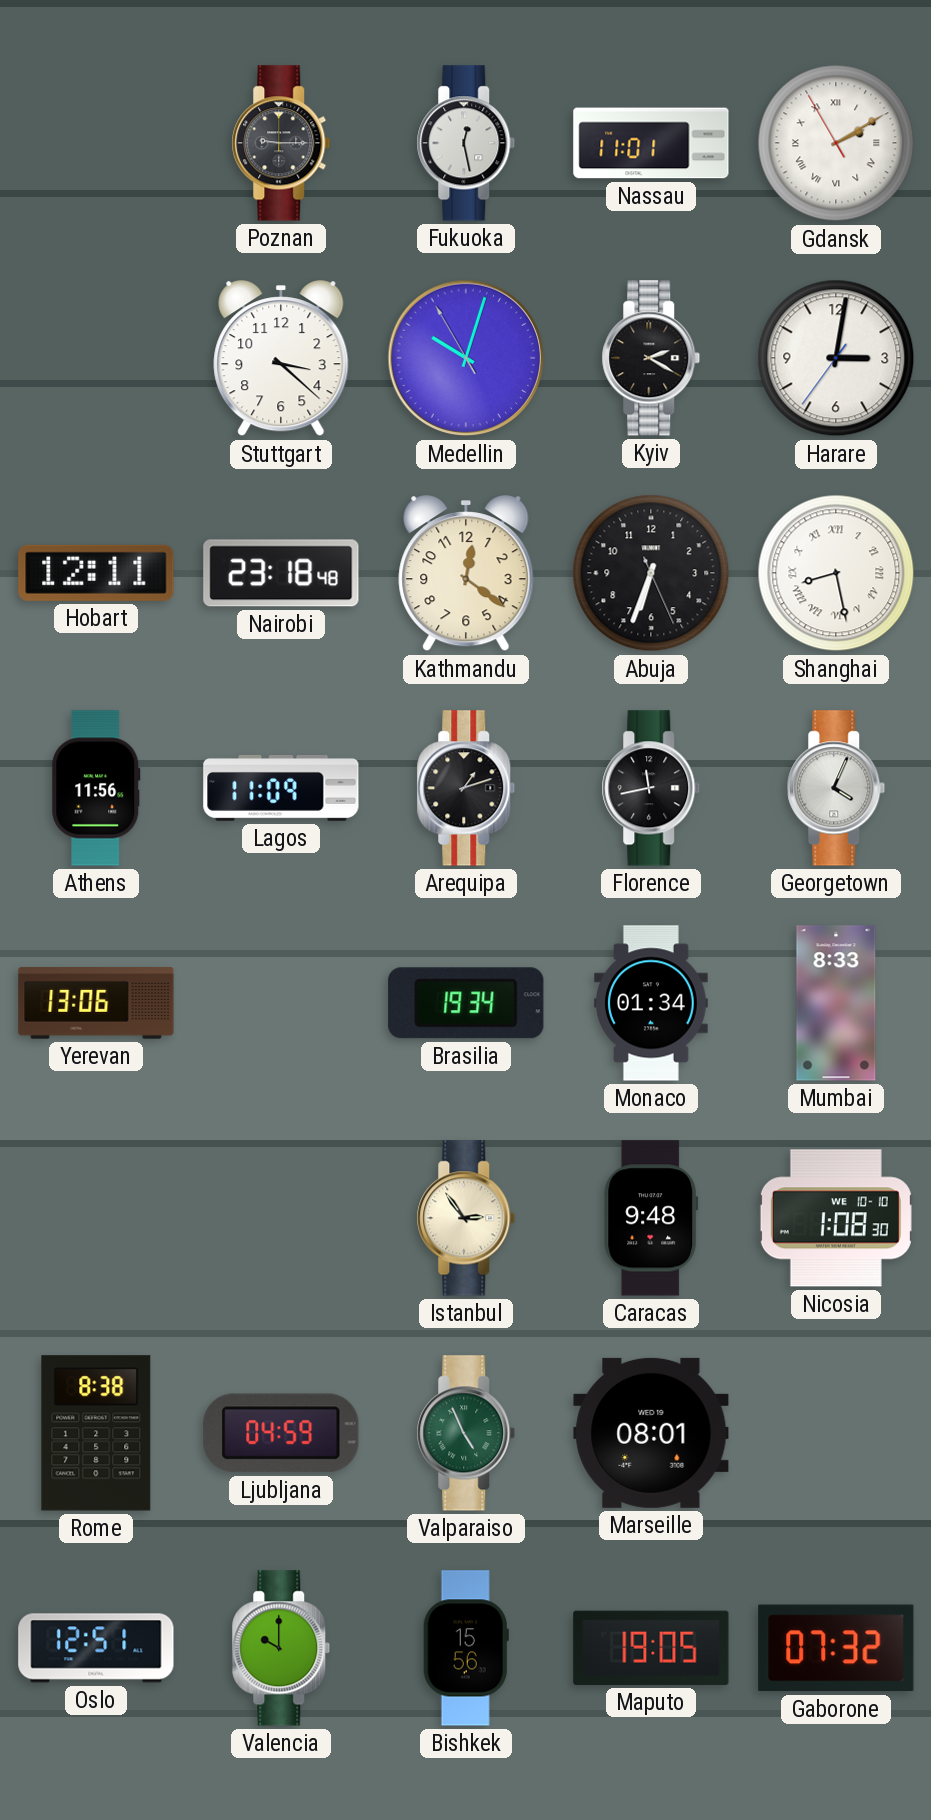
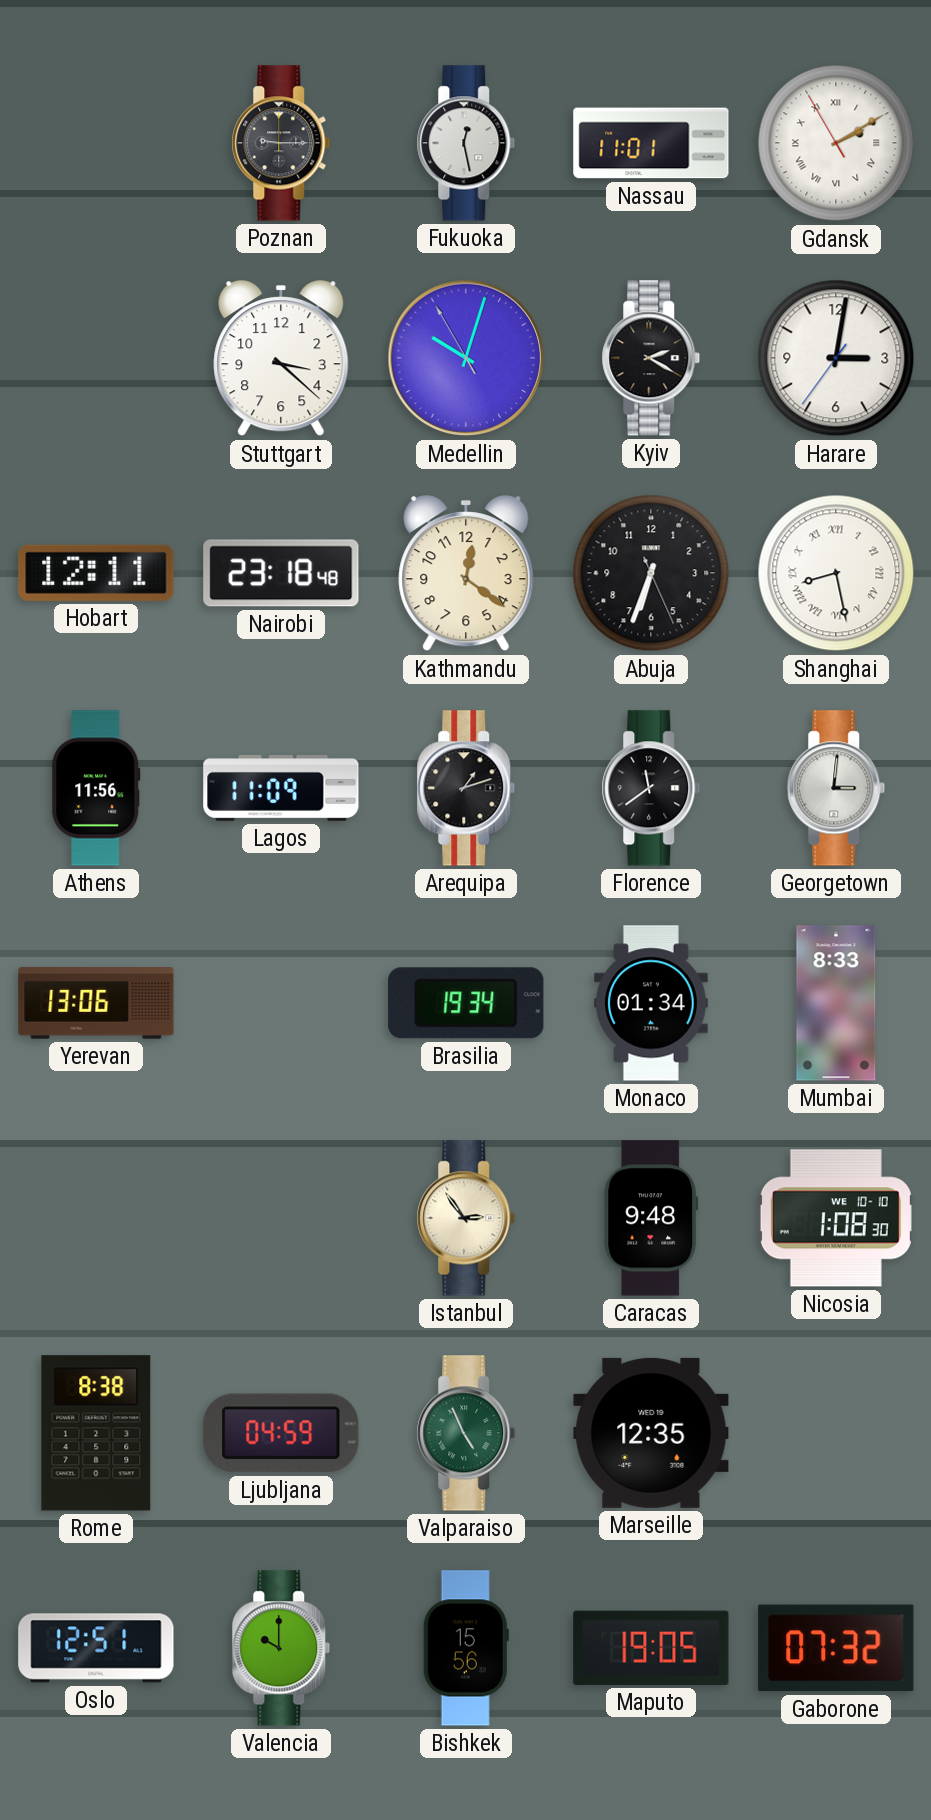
Florence: 11:43 -> 11:39 (651, 788)
Georgetown: 4:04 -> 3:01 (836, 788)
Marseille: 08:01 -> 12:35 (651, 1433)
